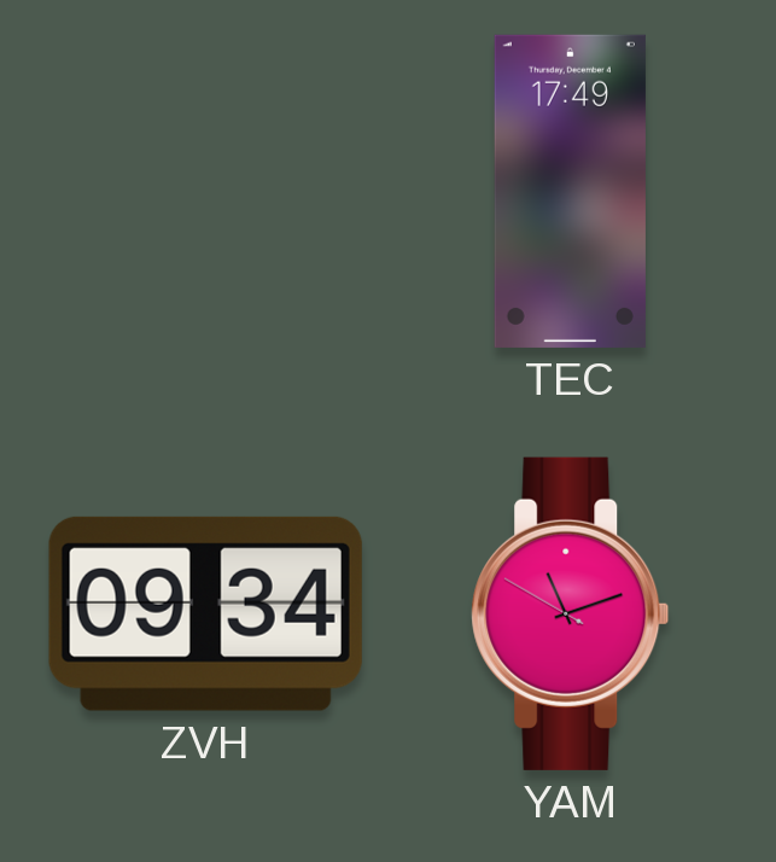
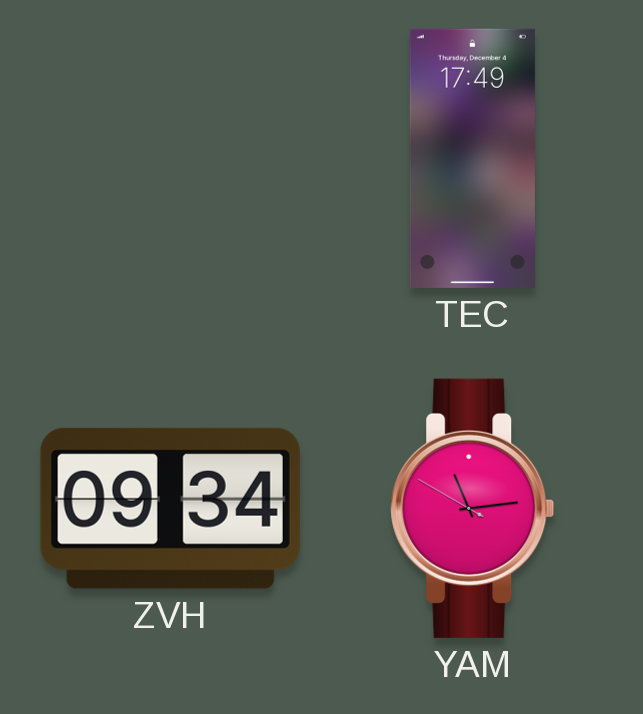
YAM: 11:11 -> 11:13 (473, 508)
